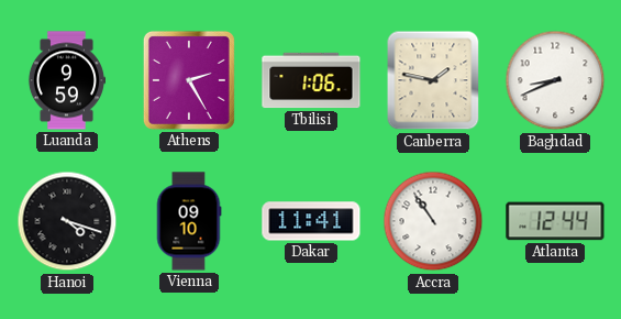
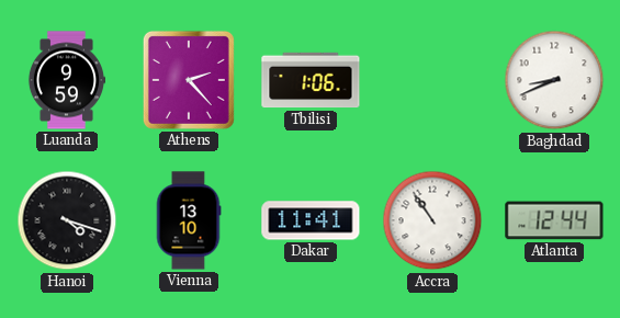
Athens: 2:25 -> 2:23 (189, 80)
Canberra: 1:47 -> none (433, 80)
Vienna: 09:10 -> 13:10 (189, 220)
